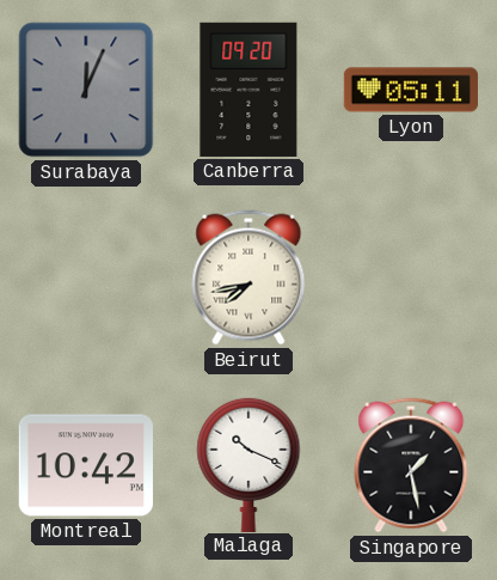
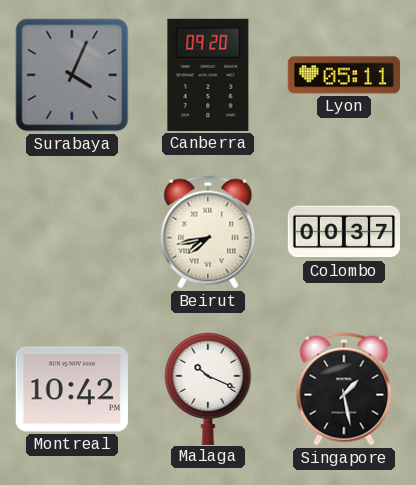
Surabaya: 12:04 -> 4:04 (72, 75)
Colombo: none -> 00:37 (343, 232)
